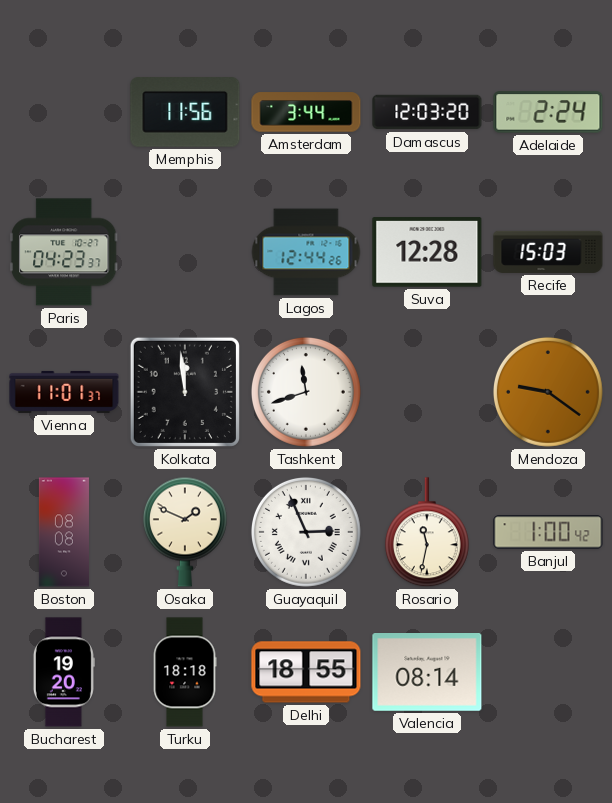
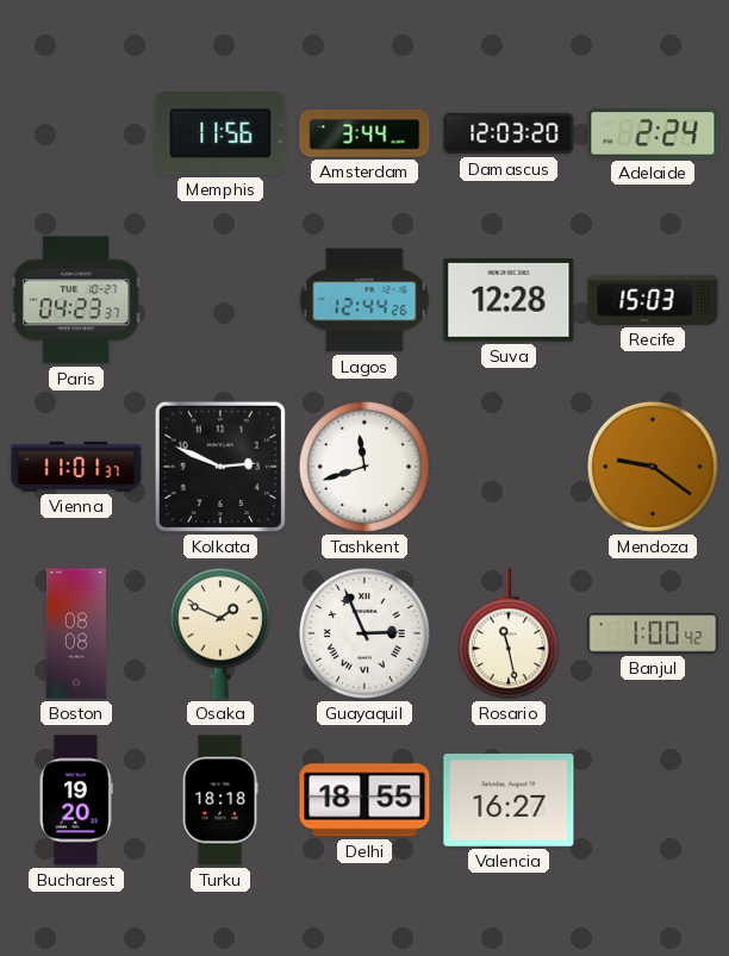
Kolkata: 11:59 -> 2:49 (220, 467)
Rosario: 11:32 -> 11:28 (509, 635)
Valencia: 08:14 -> 16:27 (509, 801)
